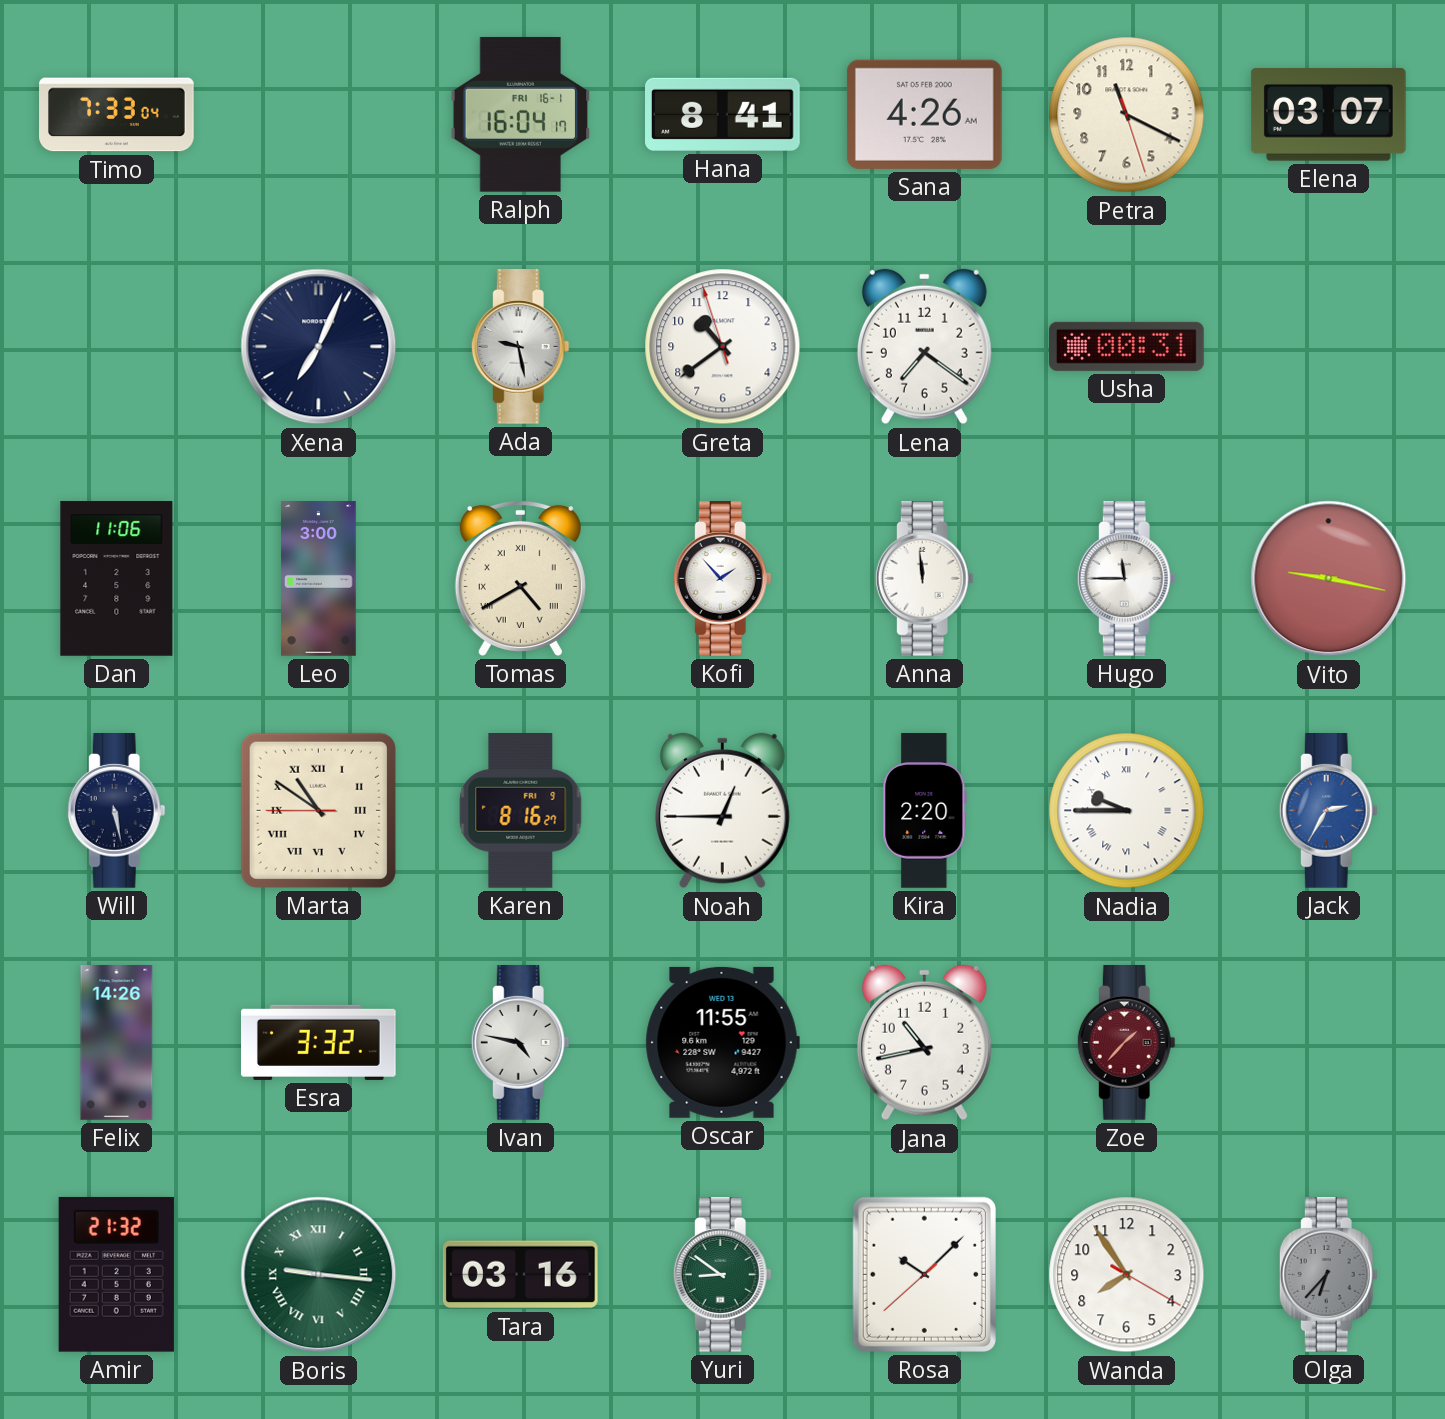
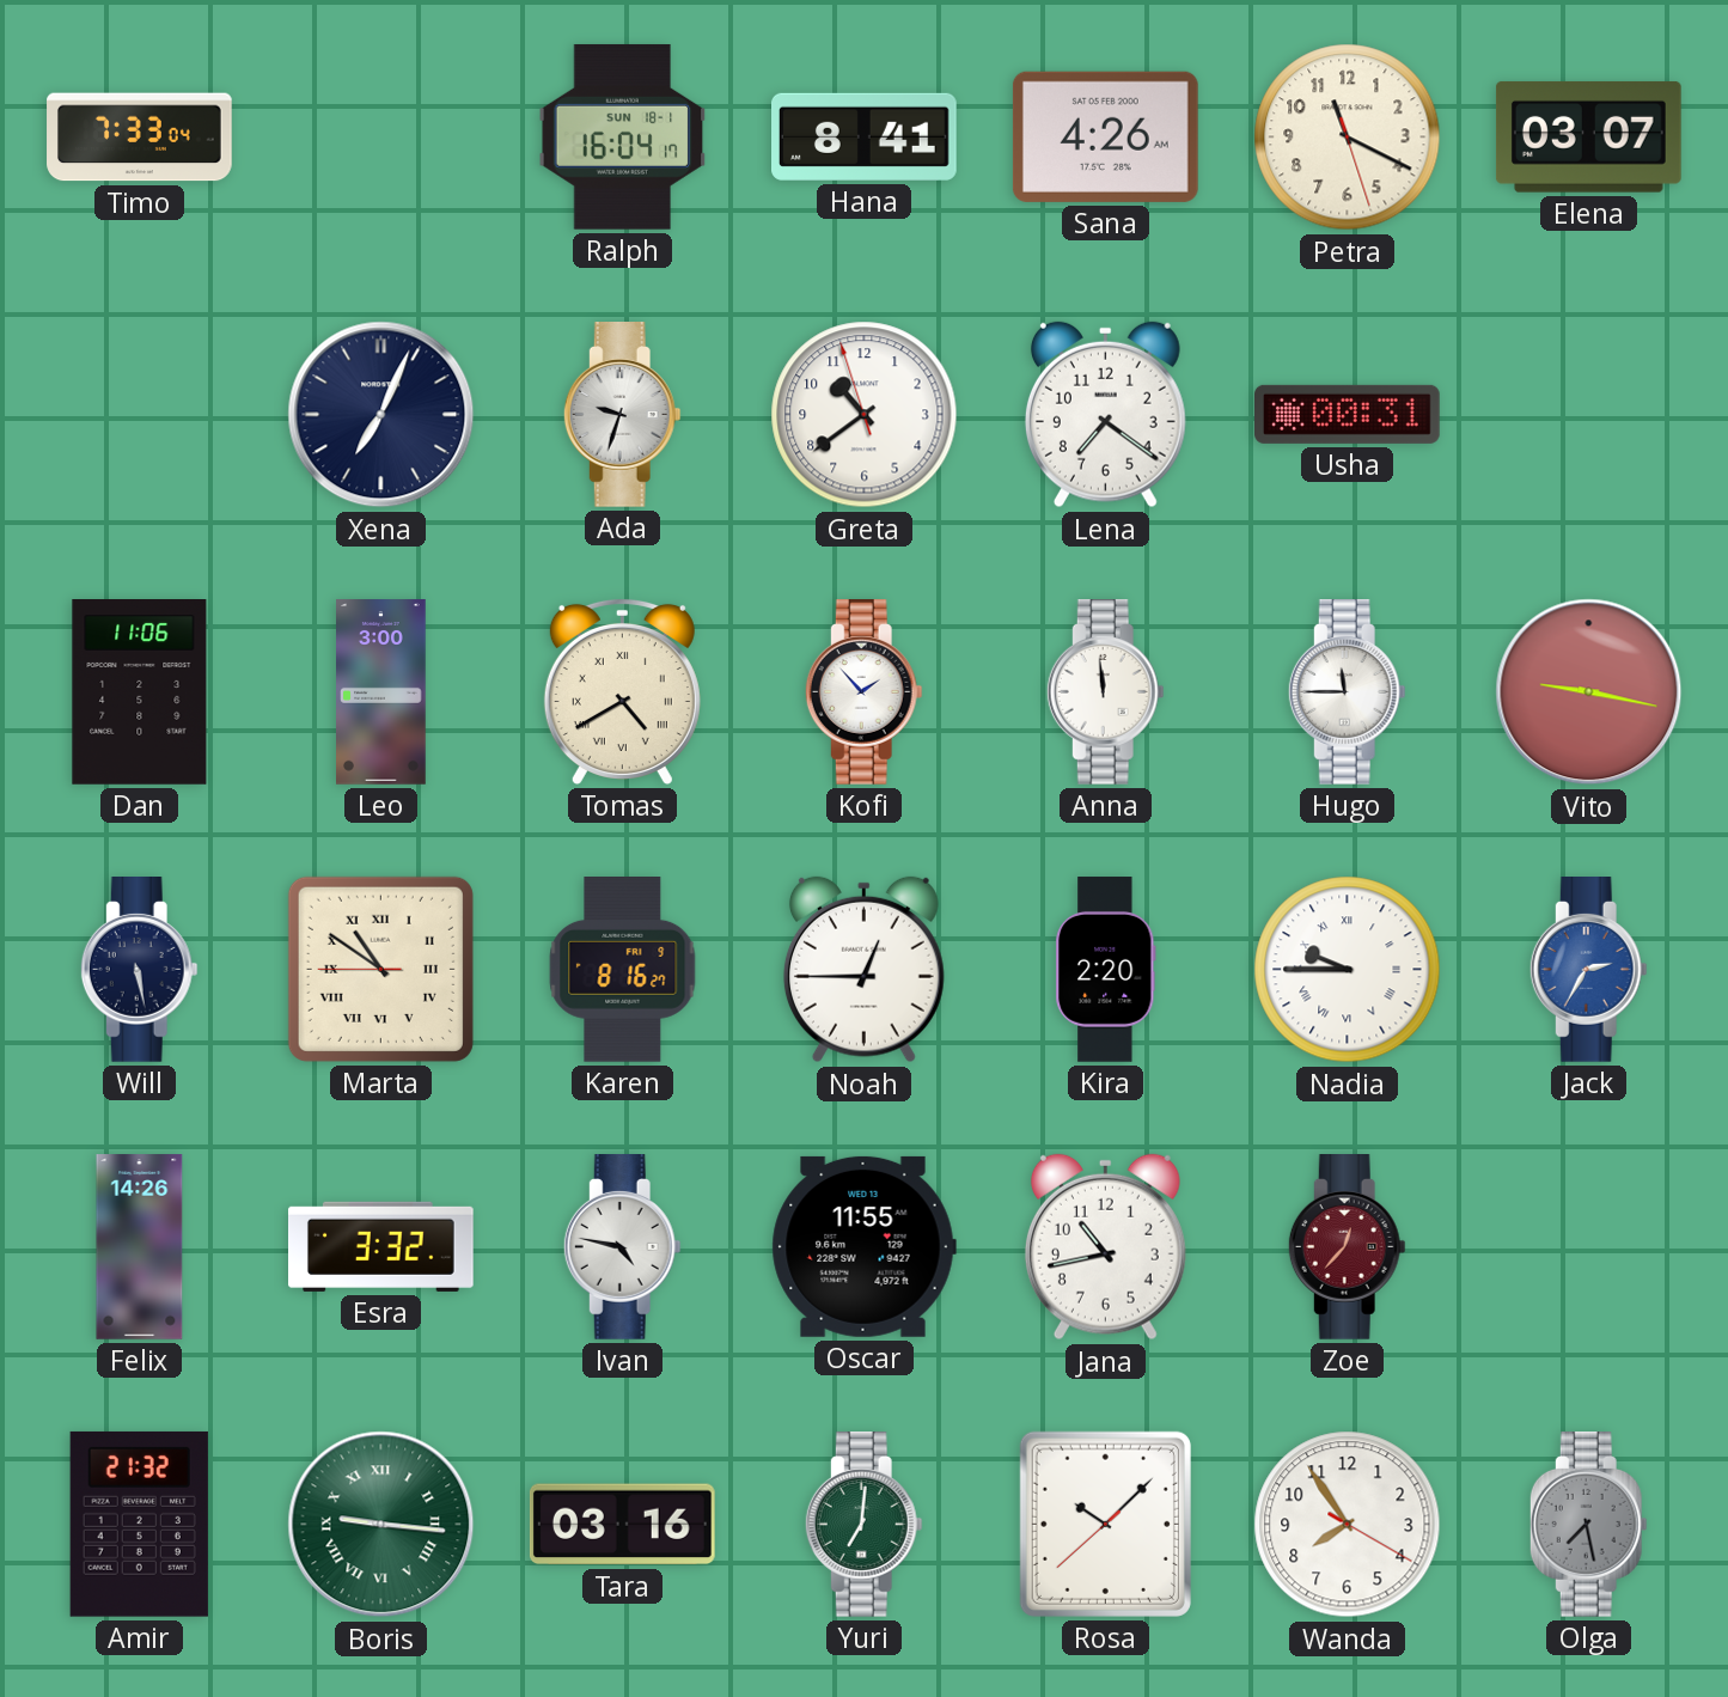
Ralph date: FRI 16-1 -> SUN 18-1 (623, 136)
Ada: 9:28 -> 9:33 (622, 415)
Zoe: 1:37 -> 12:37 (1347, 1247)
Yuri: 8:51 -> 7:01 (863, 1525)
Olga: 6:37 -> 7:28 (1588, 1525)
